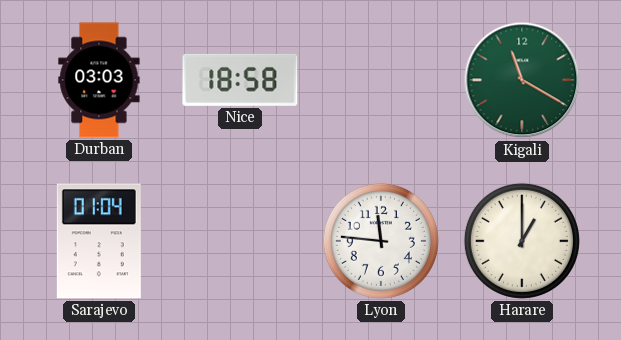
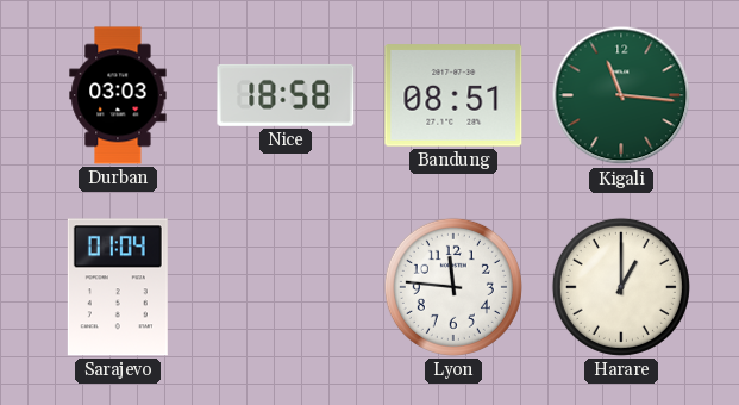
Bandung: none -> 08:51 (453, 95)
Kigali: 11:20 -> 11:16 (621, 95)
